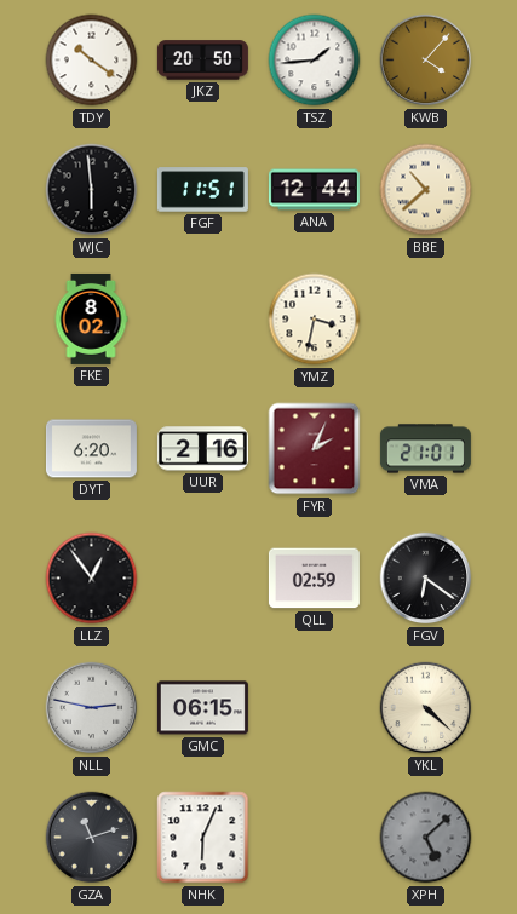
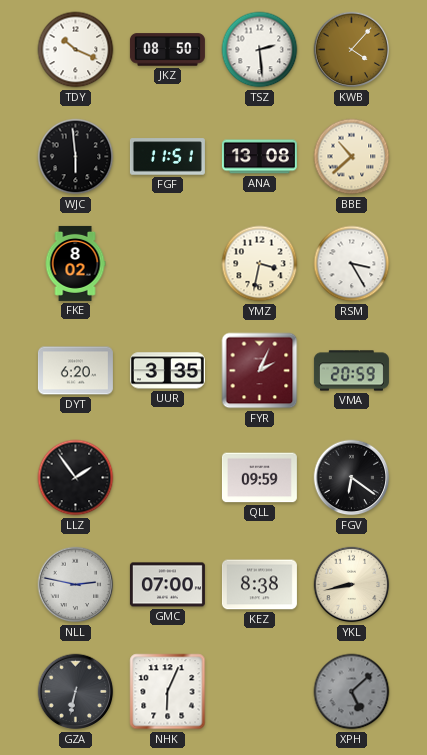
TDY: 10:21 -> 10:19 (76, 50)
JKZ: 20:50 -> 08:50 (167, 50)
TSZ: 1:44 -> 2:29 (260, 50)
ANA: 12:44 -> 13:08 (259, 157)
RSM: none -> 3:25 (352, 264)
UUR: 2:16 -> 3:35 (167, 371)
VMA: 21:01 -> 20:59 (351, 371)
LLZ: 12:54 -> 1:54 (76, 478)
QLL: 02:59 -> 09:59 (259, 478)
GMC: 06:15 -> 07:00 (167, 585)
KEZ: none -> 8:38 (259, 585)
YKL: 4:22 -> 8:43 (352, 585)
GZA: 11:12 -> 6:32 (76, 692)
